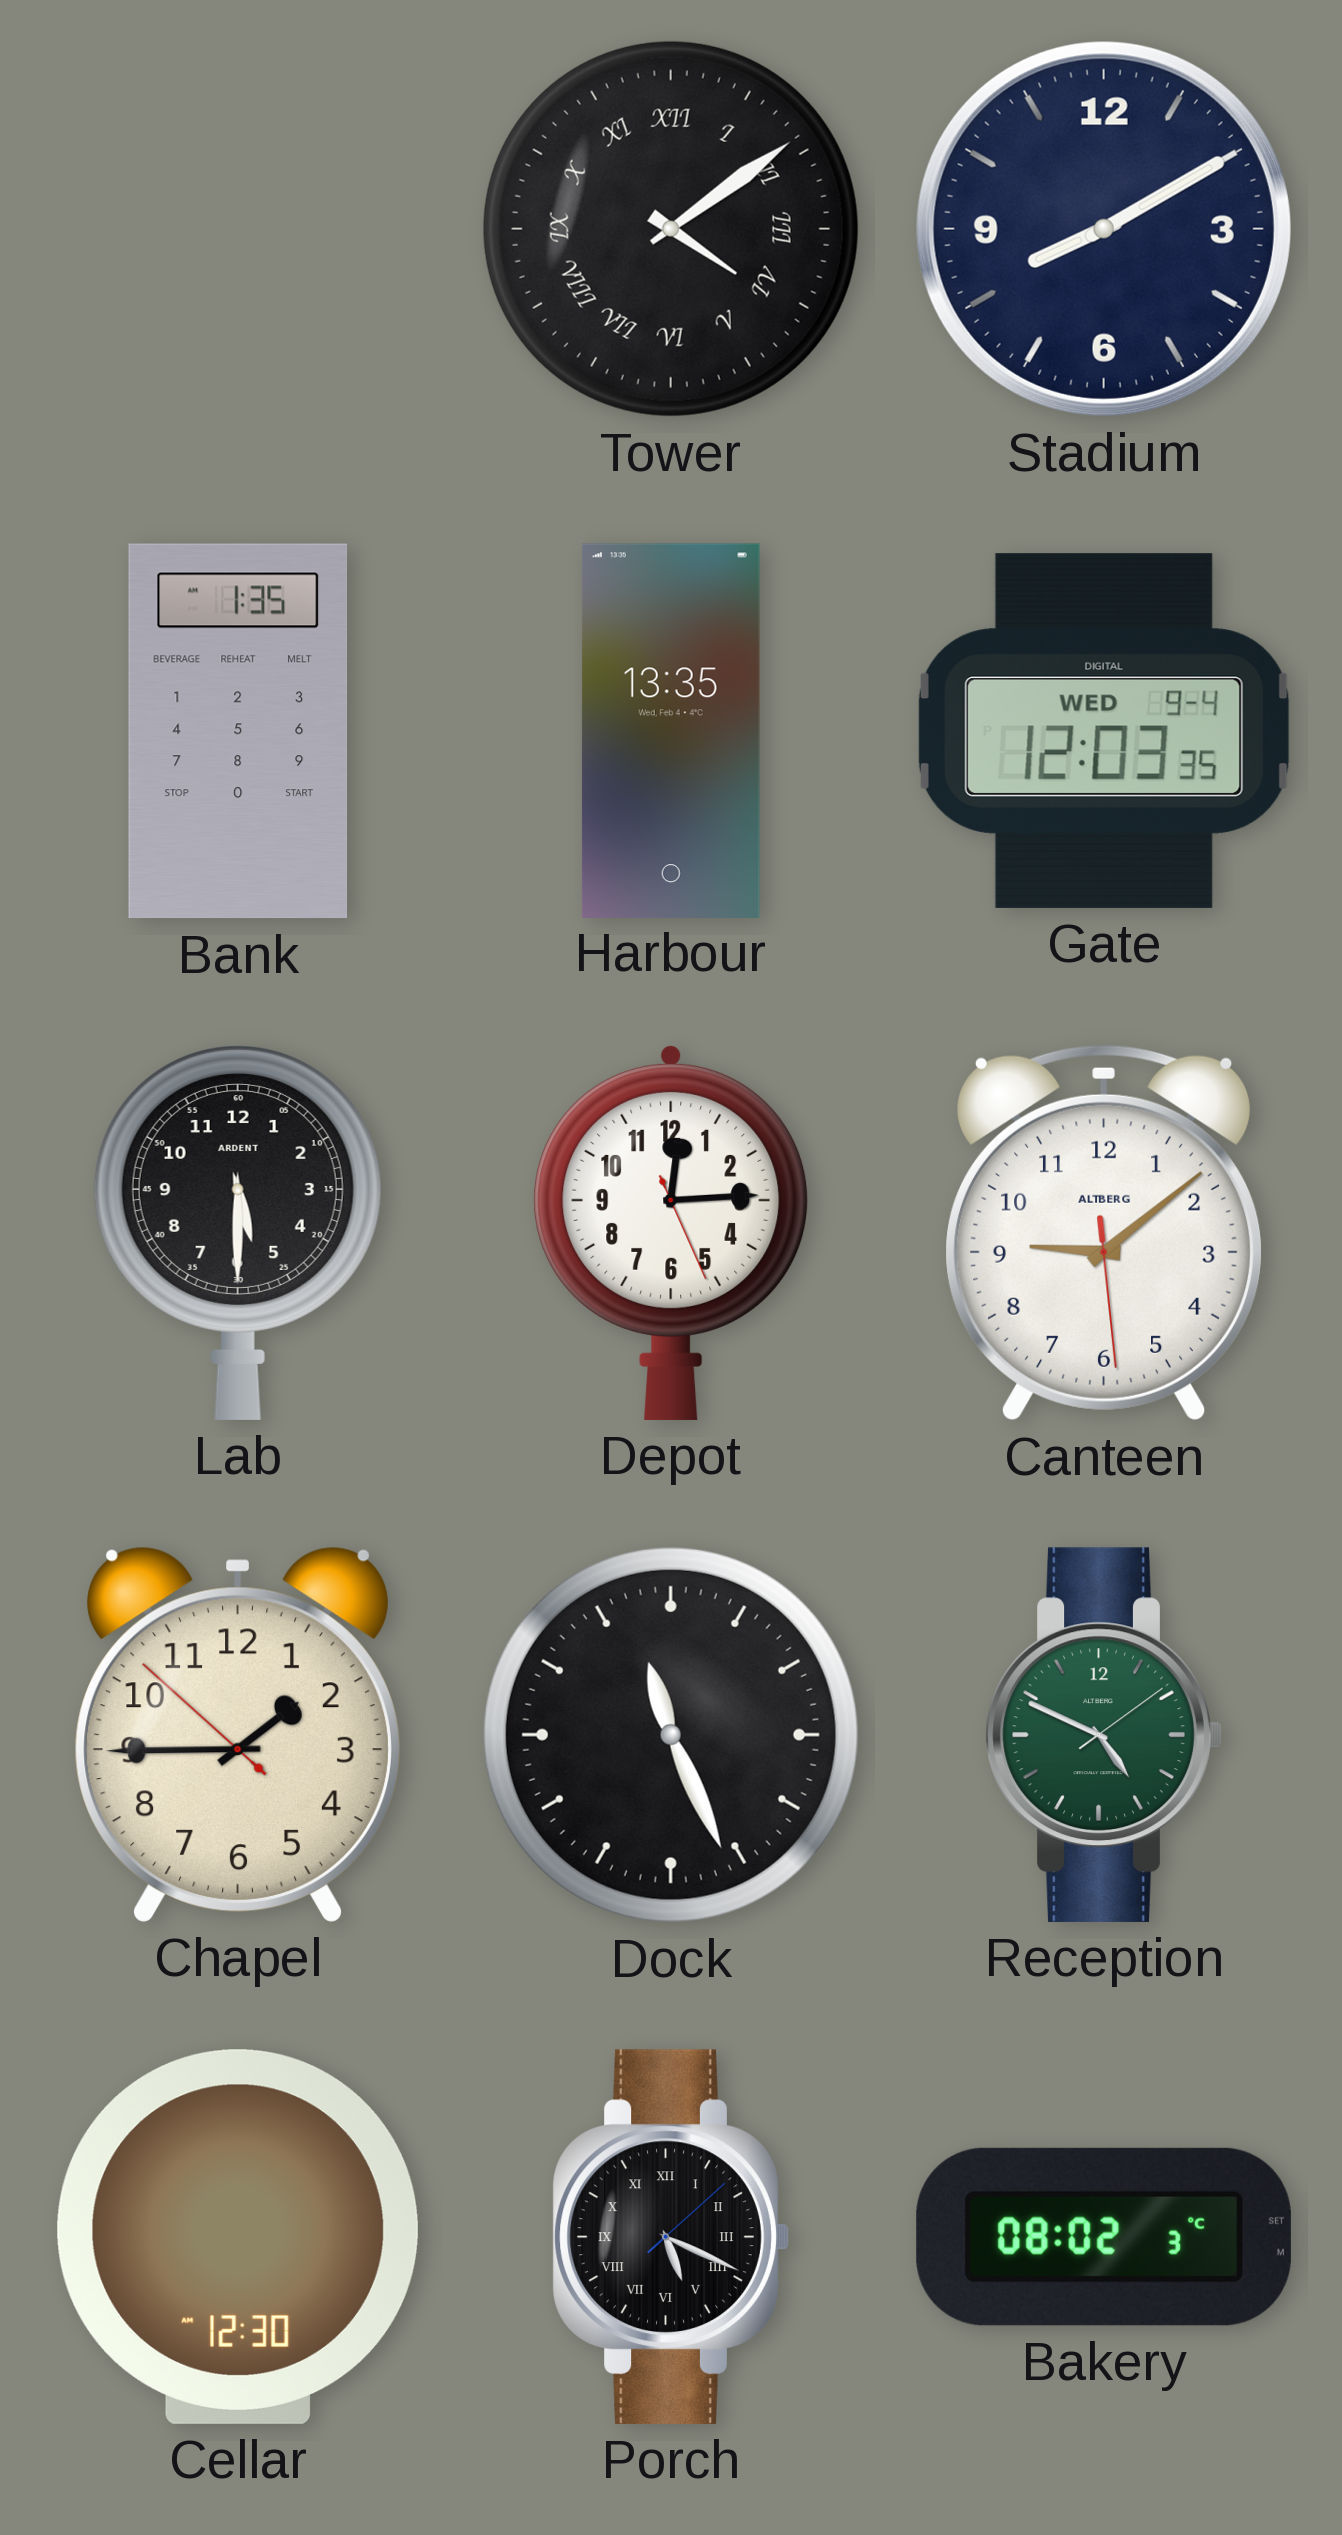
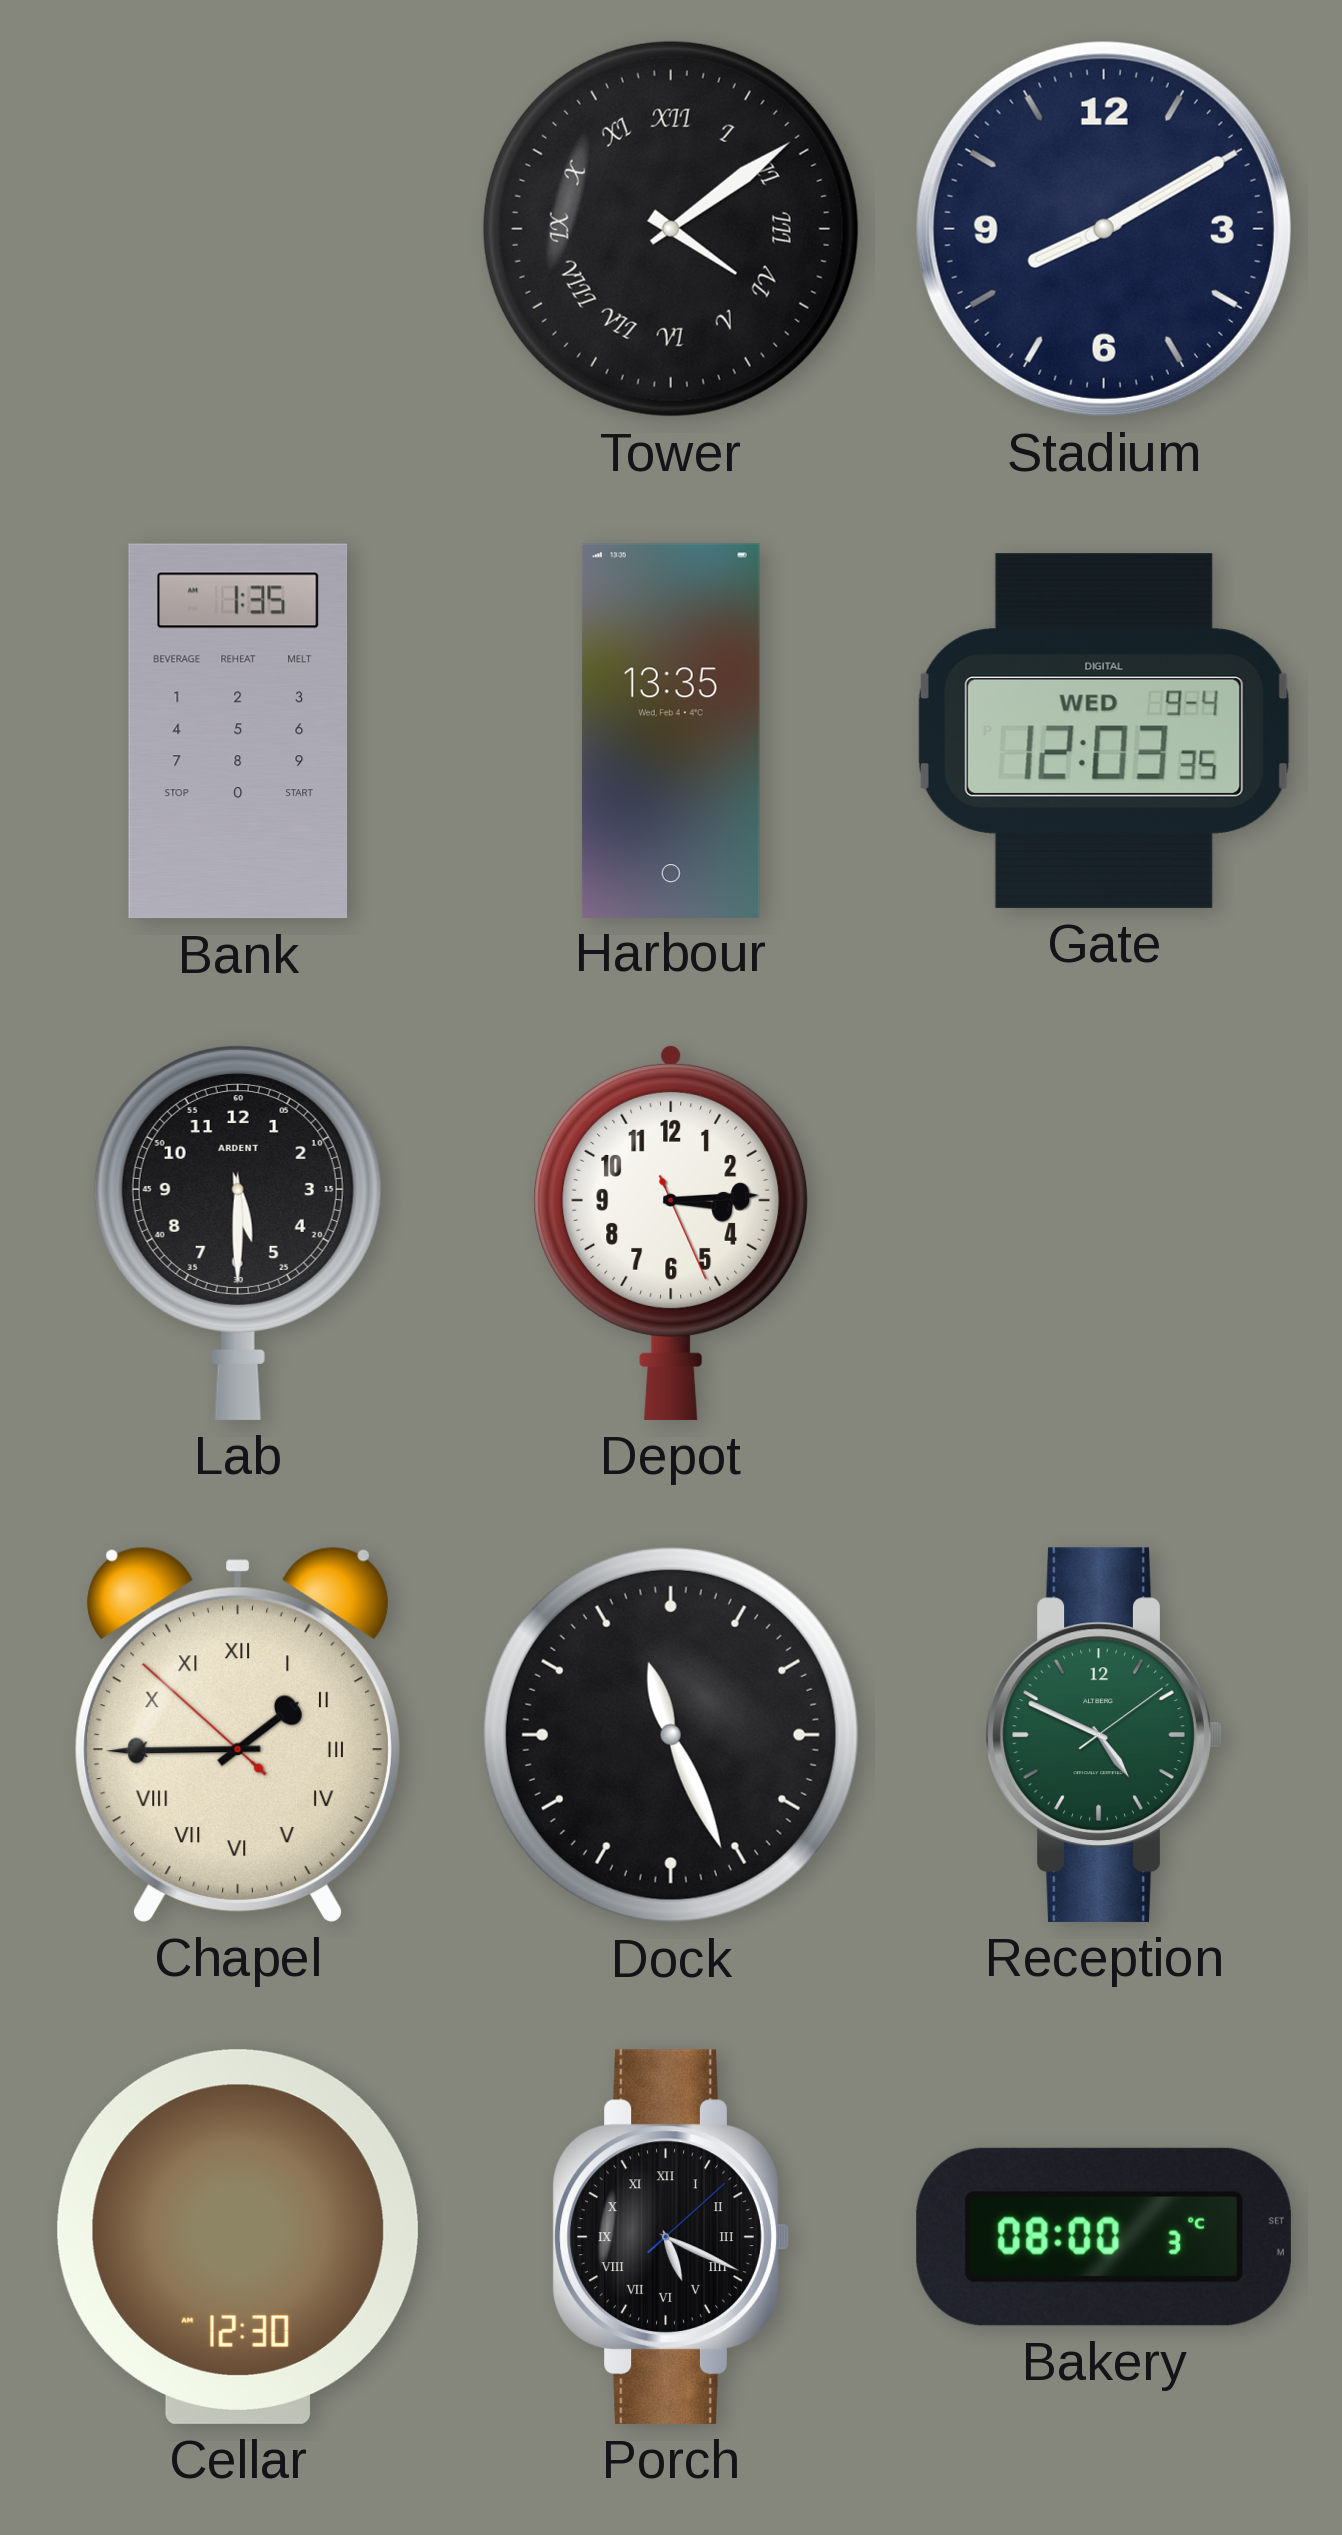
Depot: 12:14 -> 3:14 (671, 1232)
Canteen: 9:08 -> none (1105, 1233)
Chapel numerals: Arabic -> Roman (238, 1734)
Bakery: 08:02 -> 08:00 (1104, 2237)
